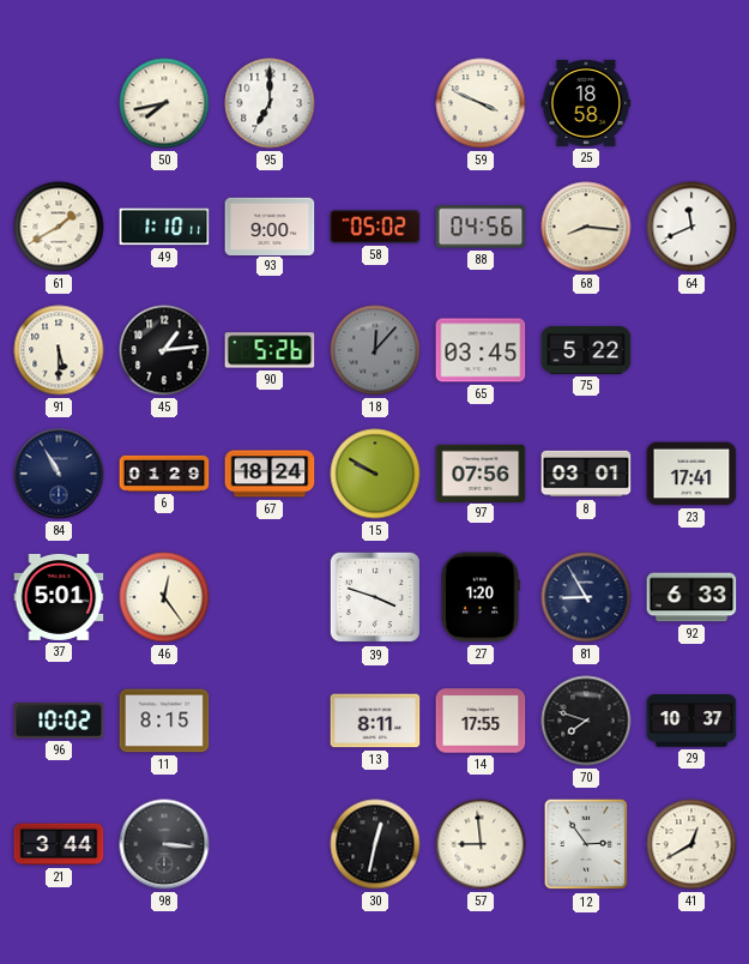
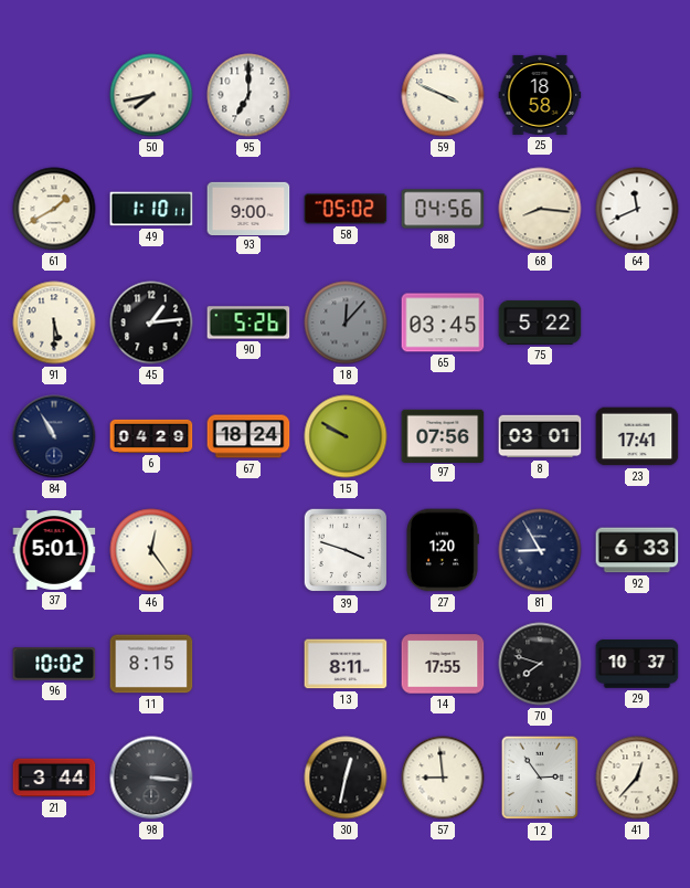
6: 01:29 -> 04:29 (151, 436)
41: 12:40 -> 12:37 (637, 778)
